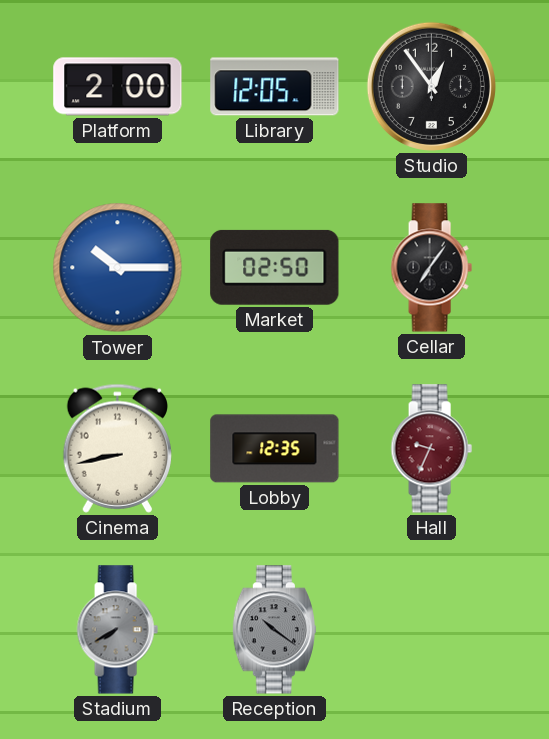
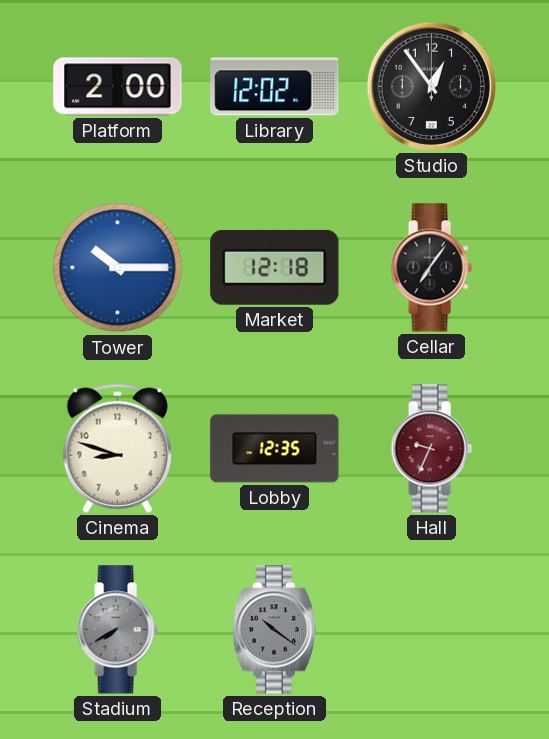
Library: 12:05 -> 12:02 (275, 87)
Market: 02:50 -> 12:18 (275, 267)
Cinema: 8:43 -> 8:48 (117, 448)
